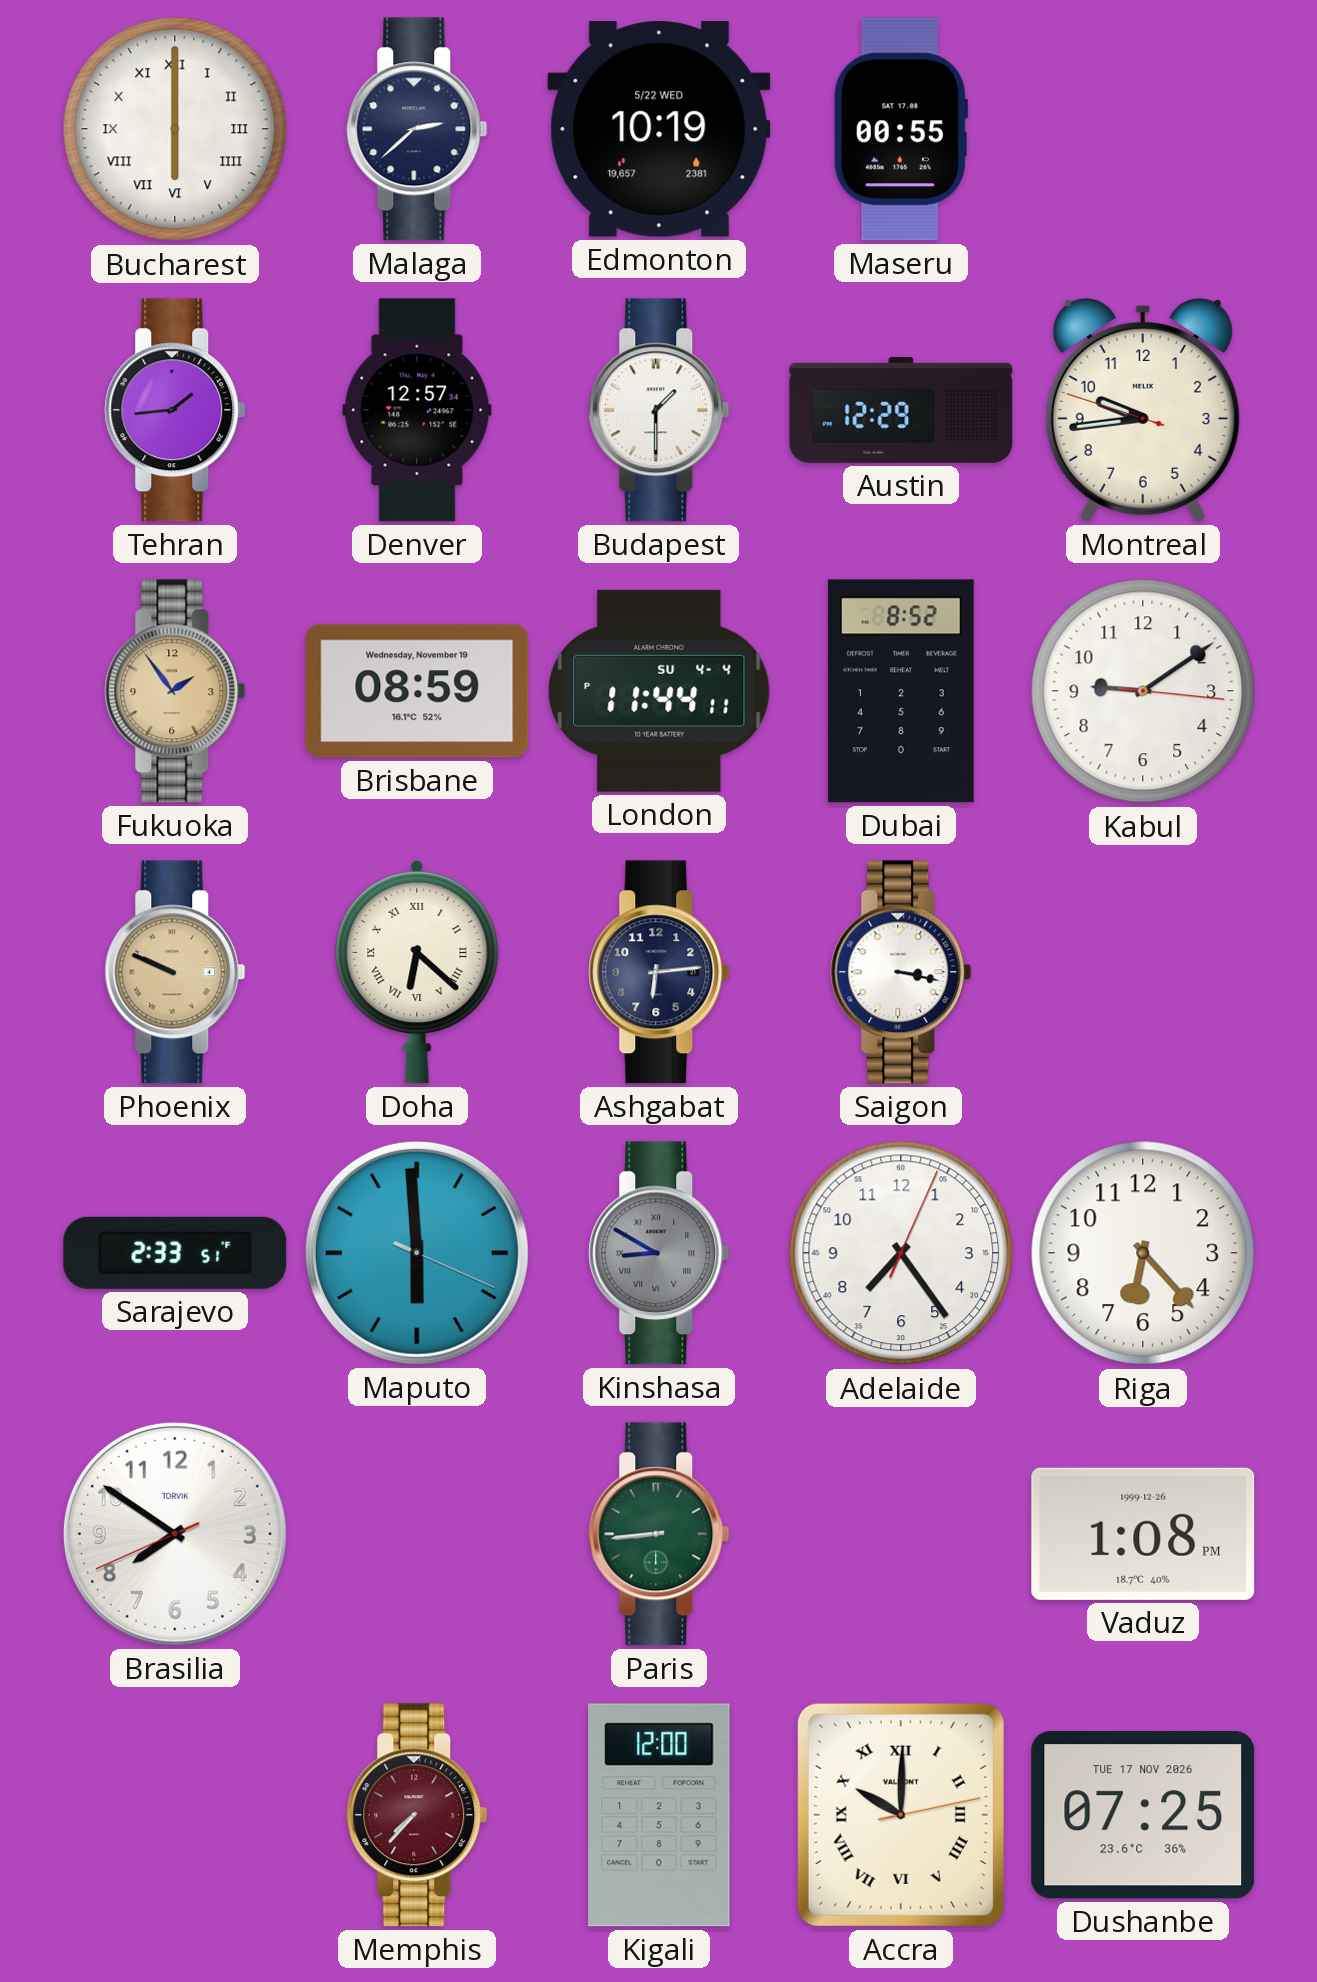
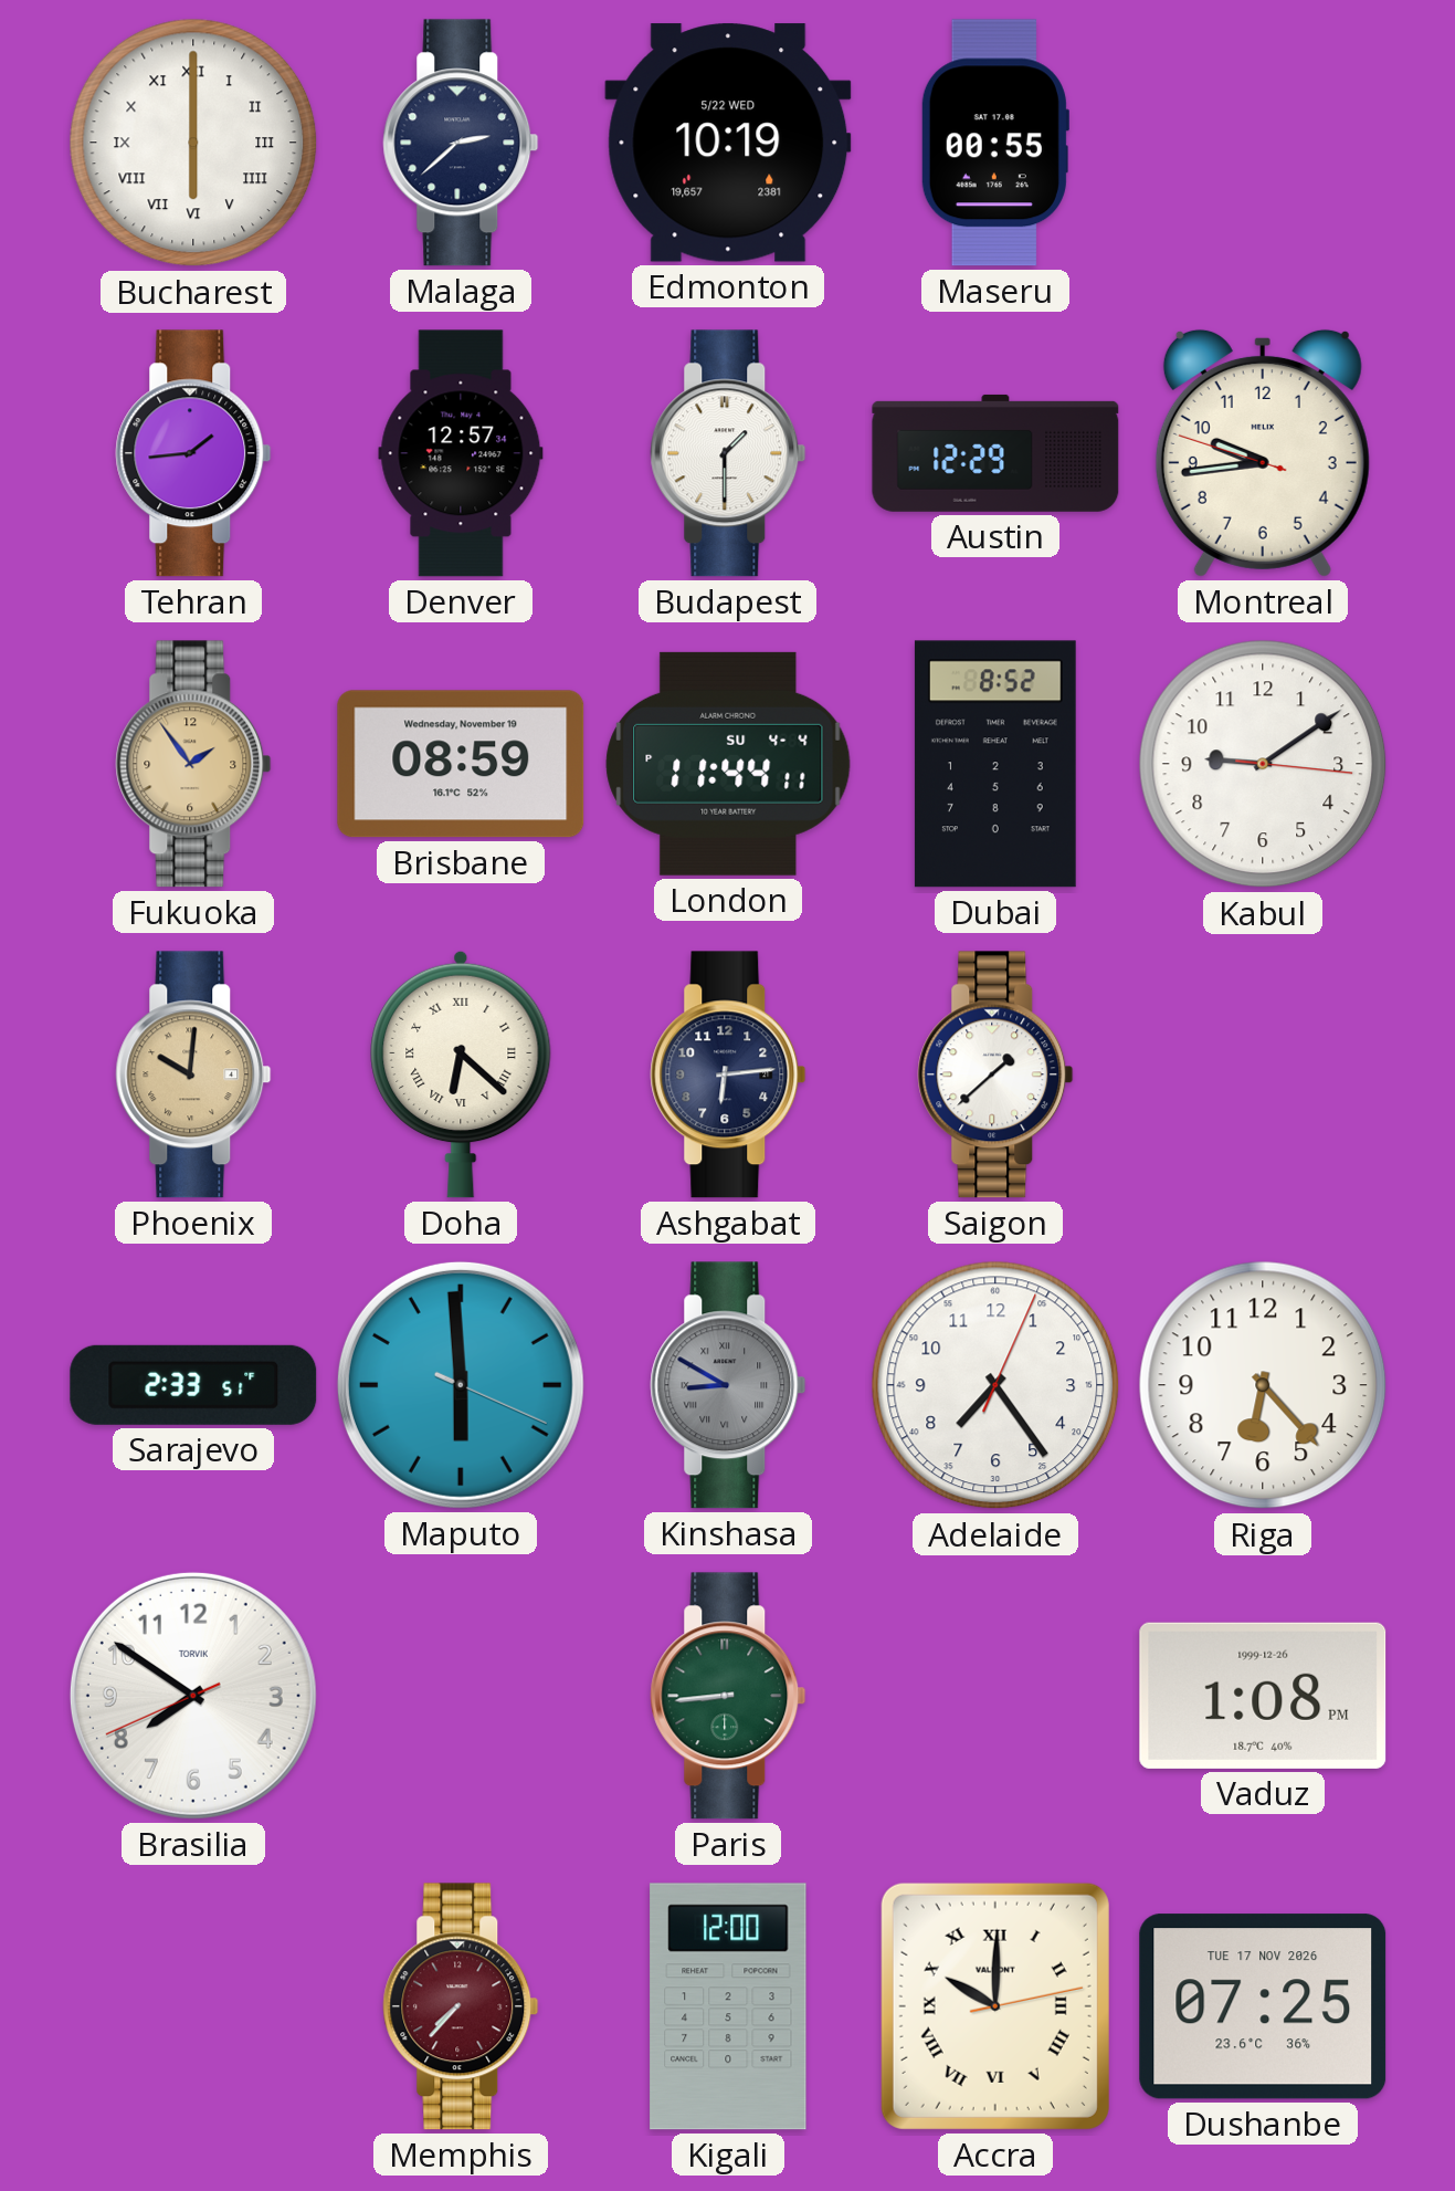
Phoenix: 9:49 -> 10:01 (193, 1074)
Saigon: 3:17 -> 1:38 (995, 1074)
